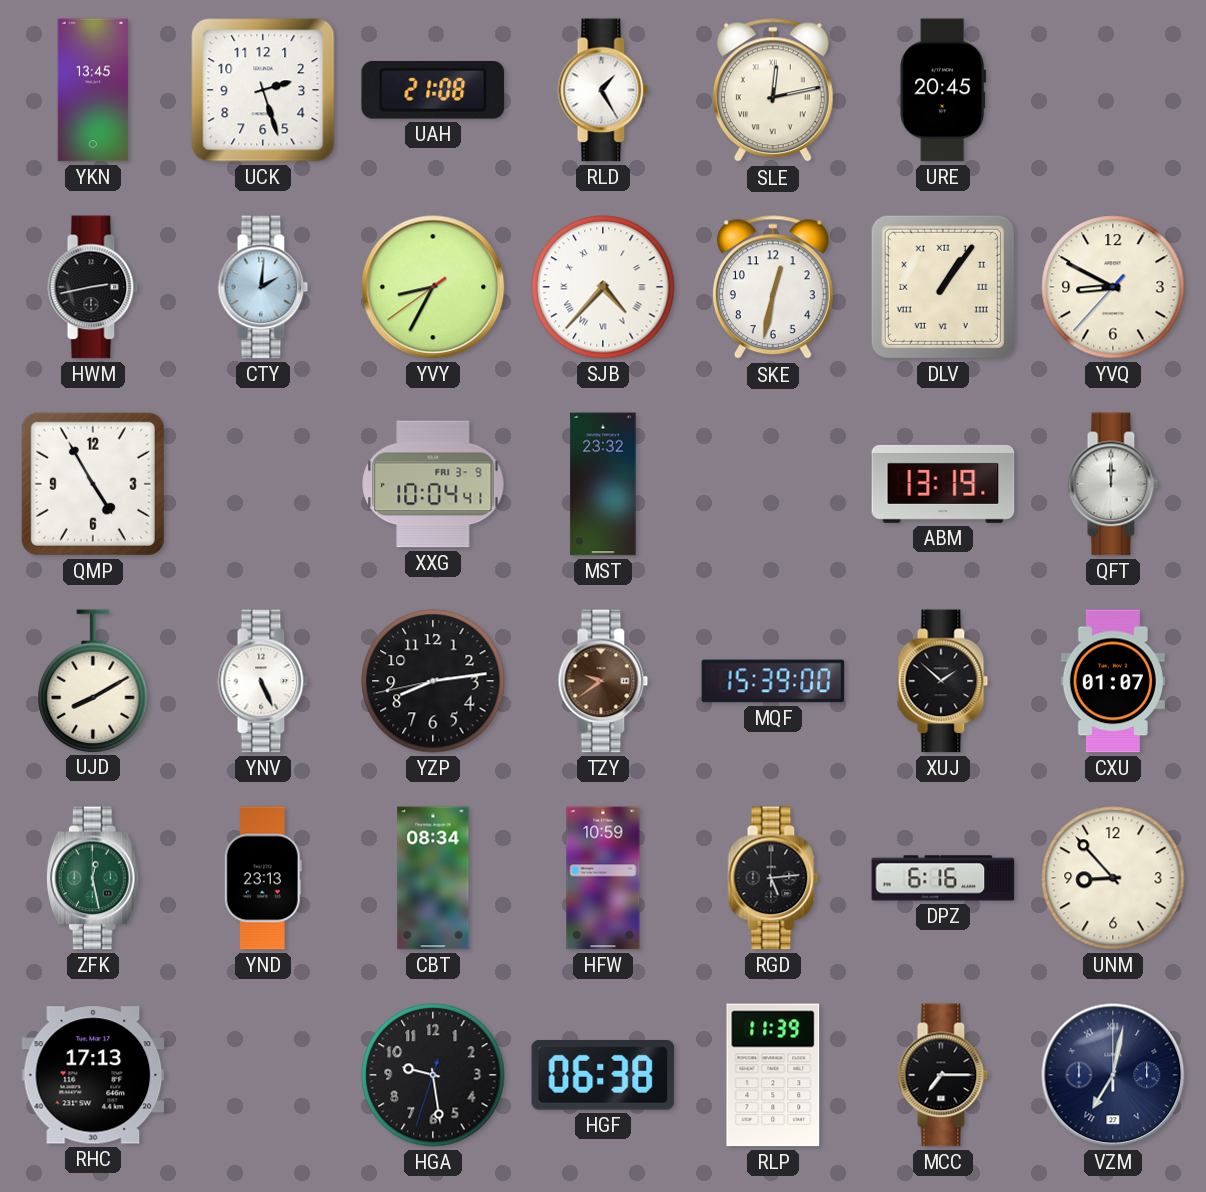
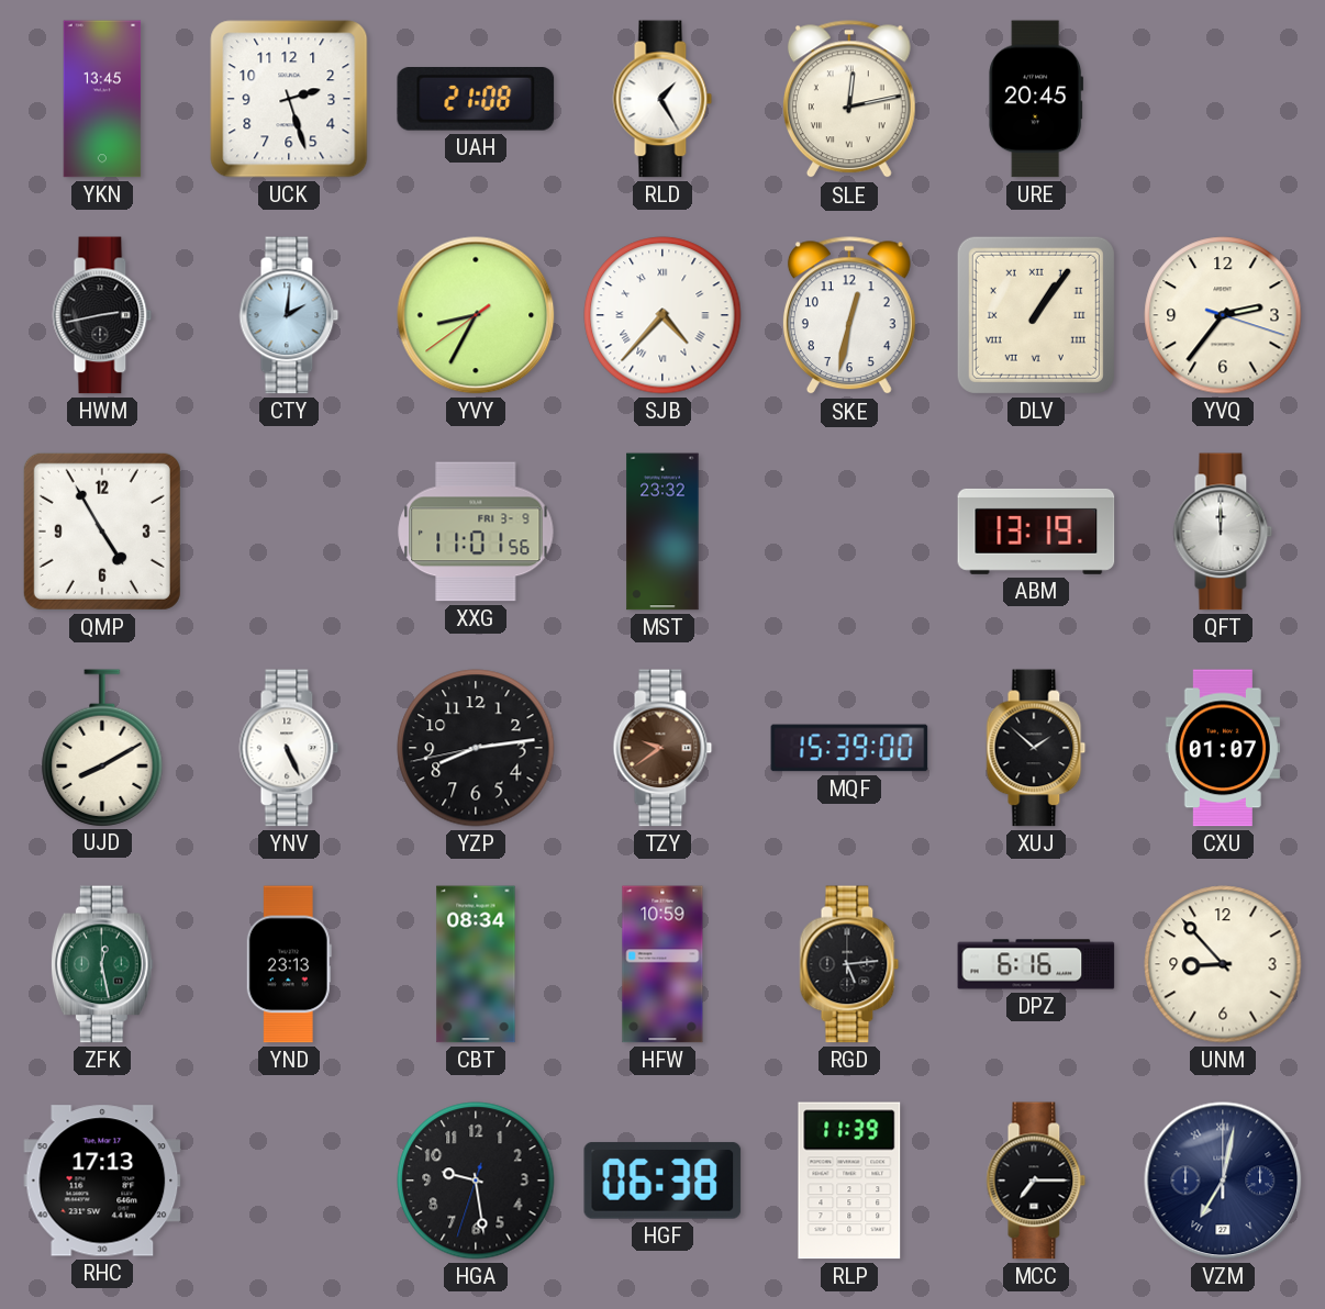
YVQ: 8:49 -> 2:36 (1223, 315)
XXG: 10:04 -> 11:01 (476, 532)
